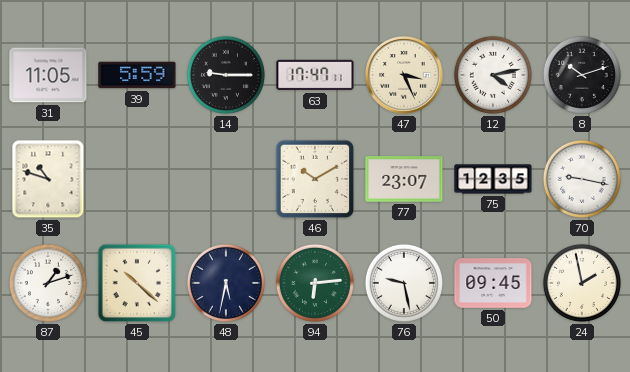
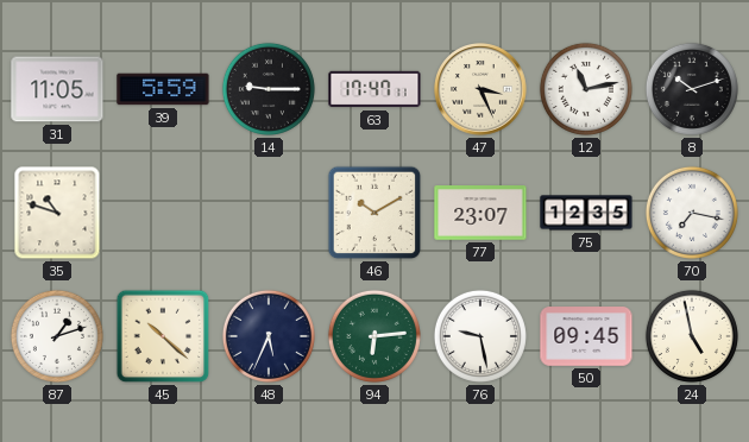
12: 4:13 -> 11:13 (586, 89)
70: 9:17 -> 7:17 (692, 213)
48: 5:32 -> 5:34 (269, 336)
24: 1:58 -> 4:58 (692, 336)
